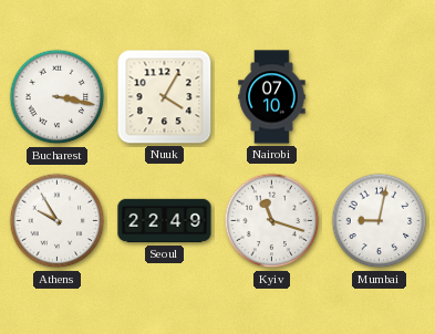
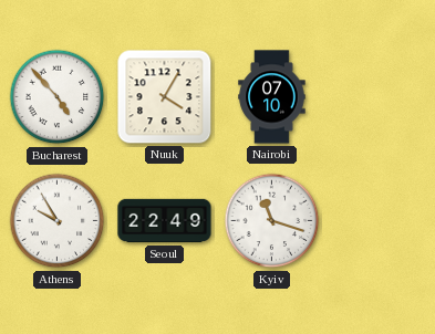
Bucharest: 3:17 -> 4:53 (58, 97)
Mumbai: 9:02 -> none (380, 221)
